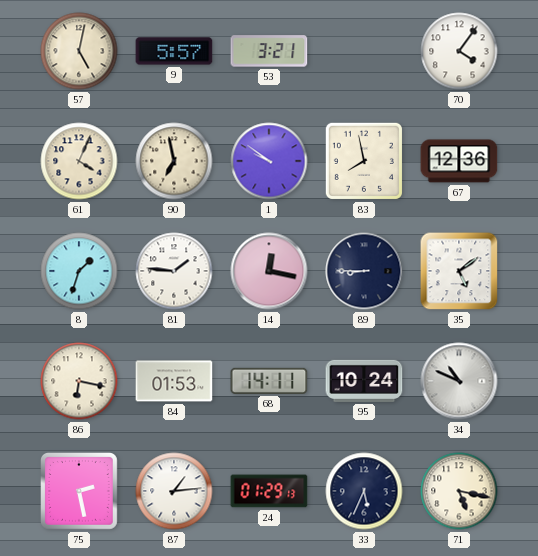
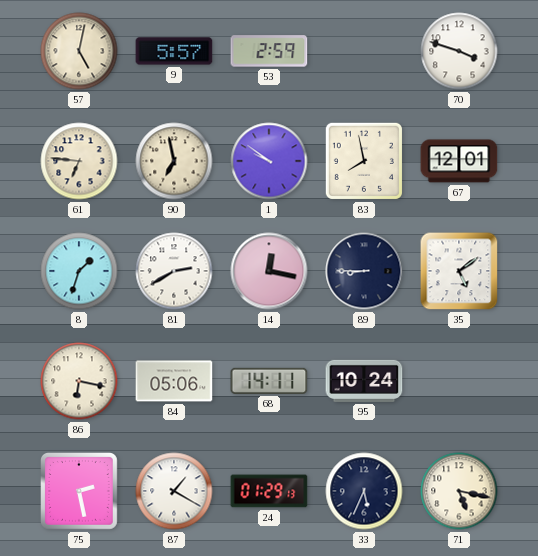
53: 3:21 -> 2:59 (269, 51)
70: 4:06 -> 3:48 (459, 51)
61: 4:04 -> 6:46 (79, 161)
67: 12:36 -> 12:01 (459, 161)
81: 1:46 -> 2:40 (174, 271)
84: 01:53 -> 05:06 (174, 381)
34: 10:49 -> none (459, 381)
87: 1:14 -> 1:20 (174, 491)
